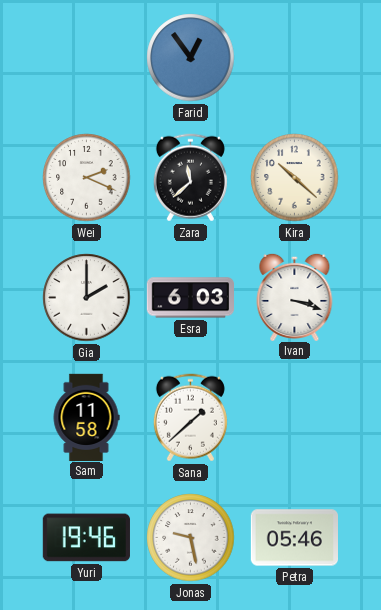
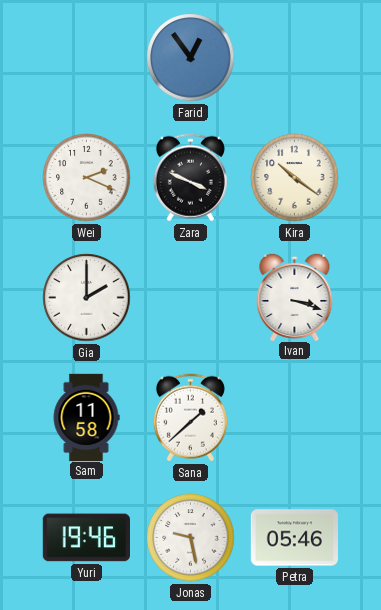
Zara: 11:38 -> 3:49 (190, 178)
Kira: 10:22 -> 10:21 (295, 178)
Esra: 6:03 -> none (190, 298)
